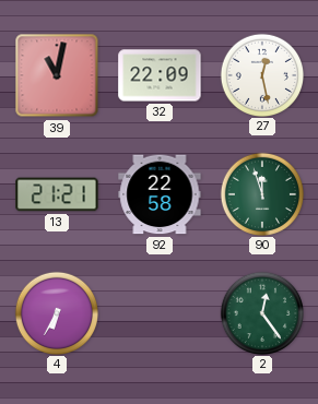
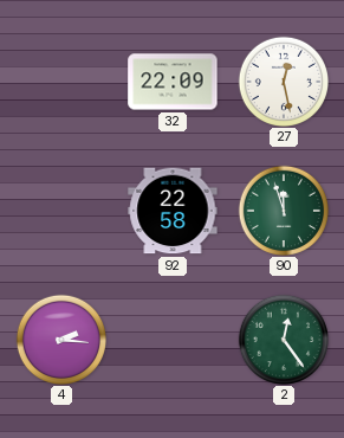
39: 11:02 -> none (57, 75)
13: 21:21 -> none (57, 194)
4: 6:35 -> 2:16 (60, 339)
